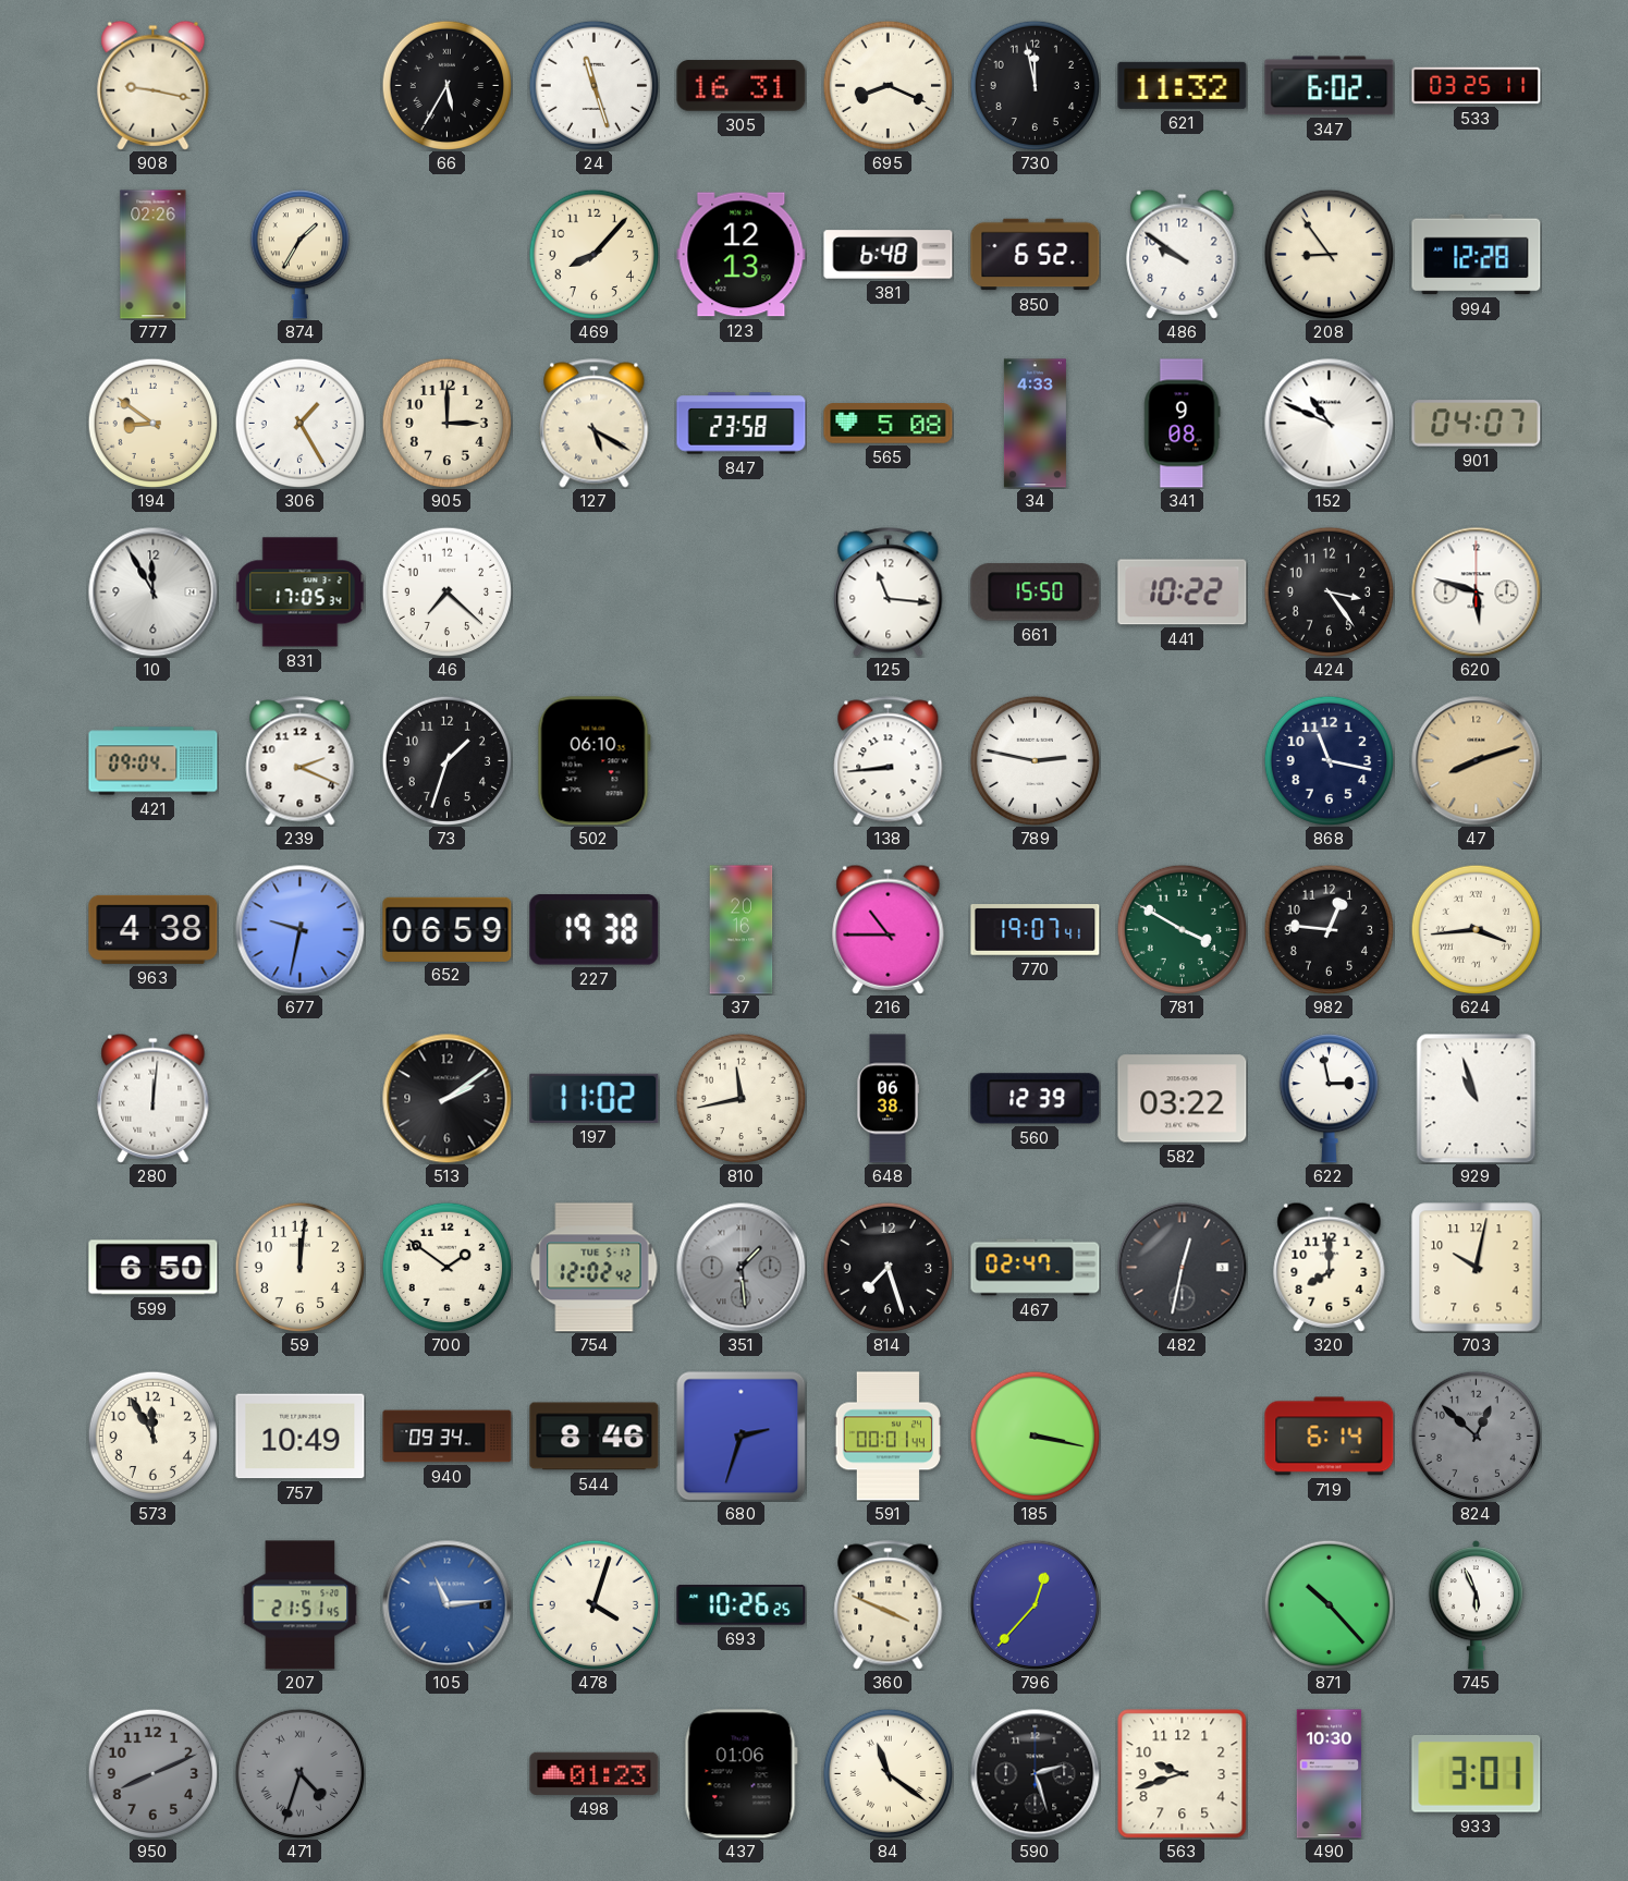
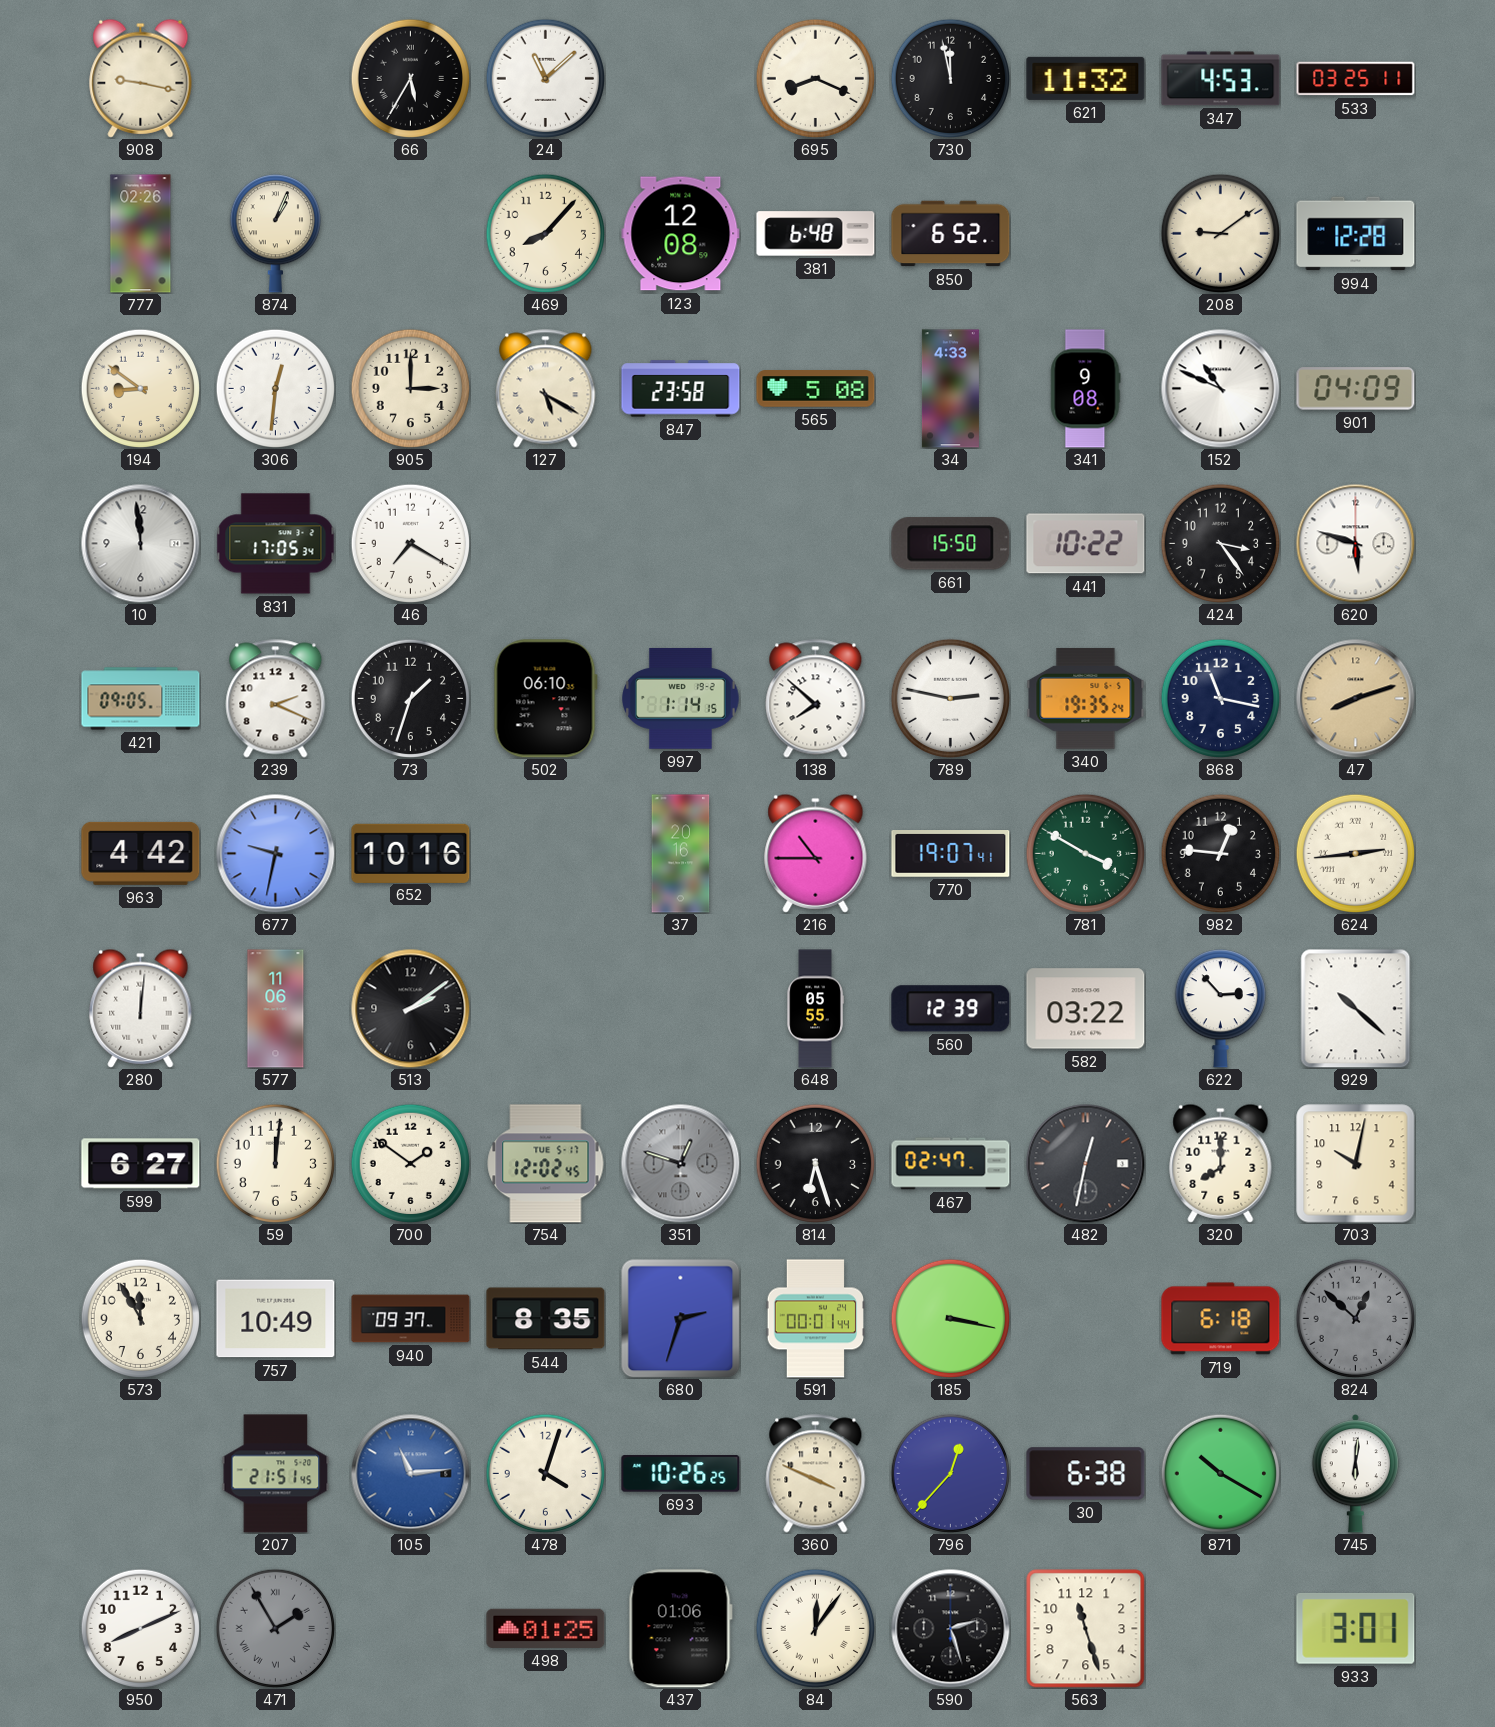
24: 11:27 -> 11:08 (545, 78)
305: 16:31 -> none (742, 86)
347: 6:02 -> 4:53 (1221, 79)
874: 1:35 -> 1:04 (275, 234)
123: 12:13 -> 12:08 (681, 234)
486: 9:51 -> none (1183, 254)
208: 8:54 -> 9:09 (1220, 233)
306: 1:25 -> 12:31 (275, 388)
901: 04:07 -> 04:09 (1356, 389)
10: 11:55 -> 11:59 (141, 544)
46: 7:22 -> 7:20 (410, 543)
125: 11:16 -> none (889, 593)
421: 09:04 -> 09:05 (141, 699)
997: none -> 1:14 (681, 698)
138: 8:44 -> 7:52 (816, 699)
340: none -> 19:35 (1086, 698)
963: 4:38 -> 4:42 (141, 853)
652: 06:59 -> 10:16 (411, 853)
227: 19:38 -> none (595, 930)
624: 3:44 -> 2:44 (1355, 853)
577: none -> 11:06 (276, 1009)
197: 11:02 -> none (595, 1098)
810: 11:43 -> none (740, 1098)
648: 06:38 -> 05:55 (815, 1009)
622: 2:58 -> 2:53 (1220, 1009)
929: 10:57 -> 10:22 (1356, 1008)
599: 6:50 -> 6:27 (141, 1164)
754: 12:02:42 -> 12:02:45 (546, 1164)
351: 1:29 -> 12:48 (681, 1164)
814: 7:27 -> 6:27 (815, 1163)
940: 09:34 -> 09:37 (411, 1319)
544: 8:46 -> 8:35 (546, 1319)
719: 6:14 -> 6:18 (1221, 1319)
30: none -> 6:38 (1086, 1474)
871: 10:23 -> 10:20 (1220, 1473)
745: 5:56 -> 6:01 (1355, 1474)
950 dial: grey -> white (140, 1628)
471: 4:33 -> 1:55 (275, 1628)
498: 01:23 -> 01:25 (546, 1628)
84: 11:21 -> 12:06 (815, 1628)
563: 9:42 -> 11:27 (1086, 1629)
490: 10:30 -> none (1330, 1774)
